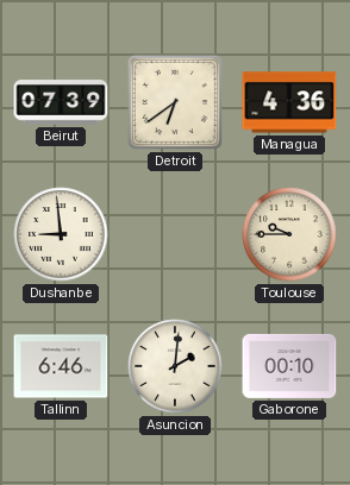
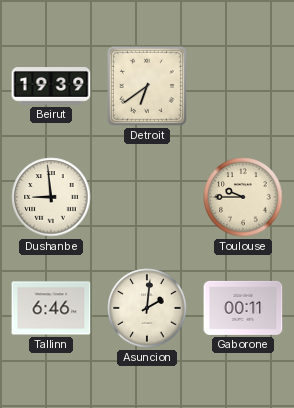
Beirut: 07:39 -> 19:39 (51, 86)
Managua: 4:36 -> none (289, 102)
Gaborone: 00:10 -> 00:11 (243, 308)
